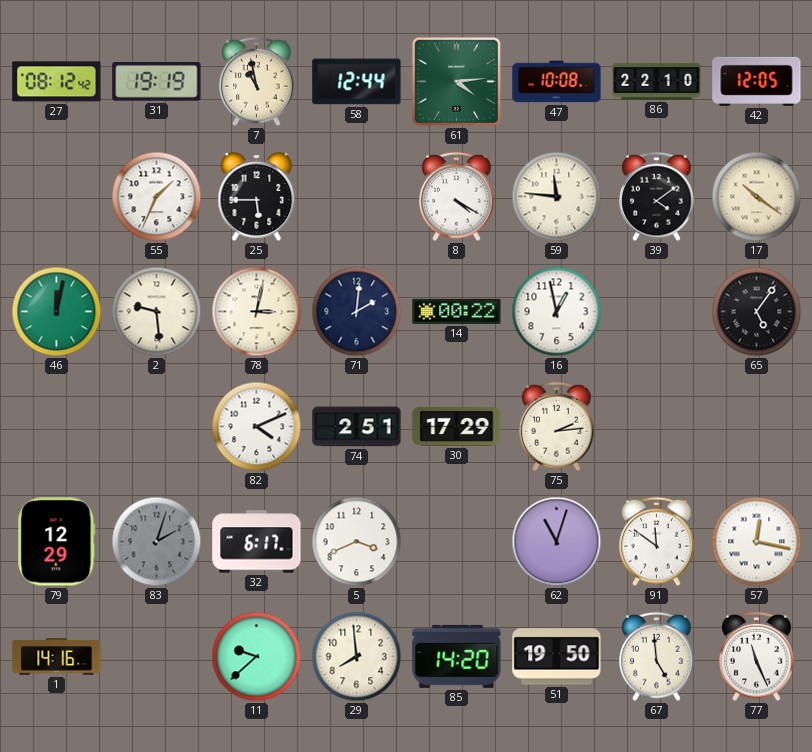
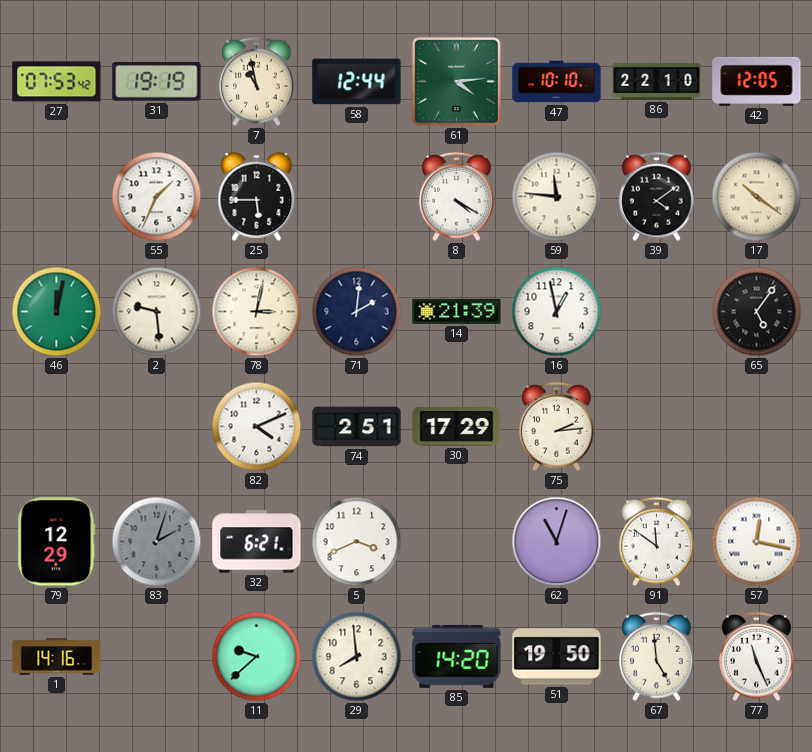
27: 08:12 -> 07:53 (57, 82)
47: 10:08 -> 10:10 (557, 82)
14: 00:22 -> 21:39 (457, 311)
32: 6:17 -> 6:21 (257, 542)
